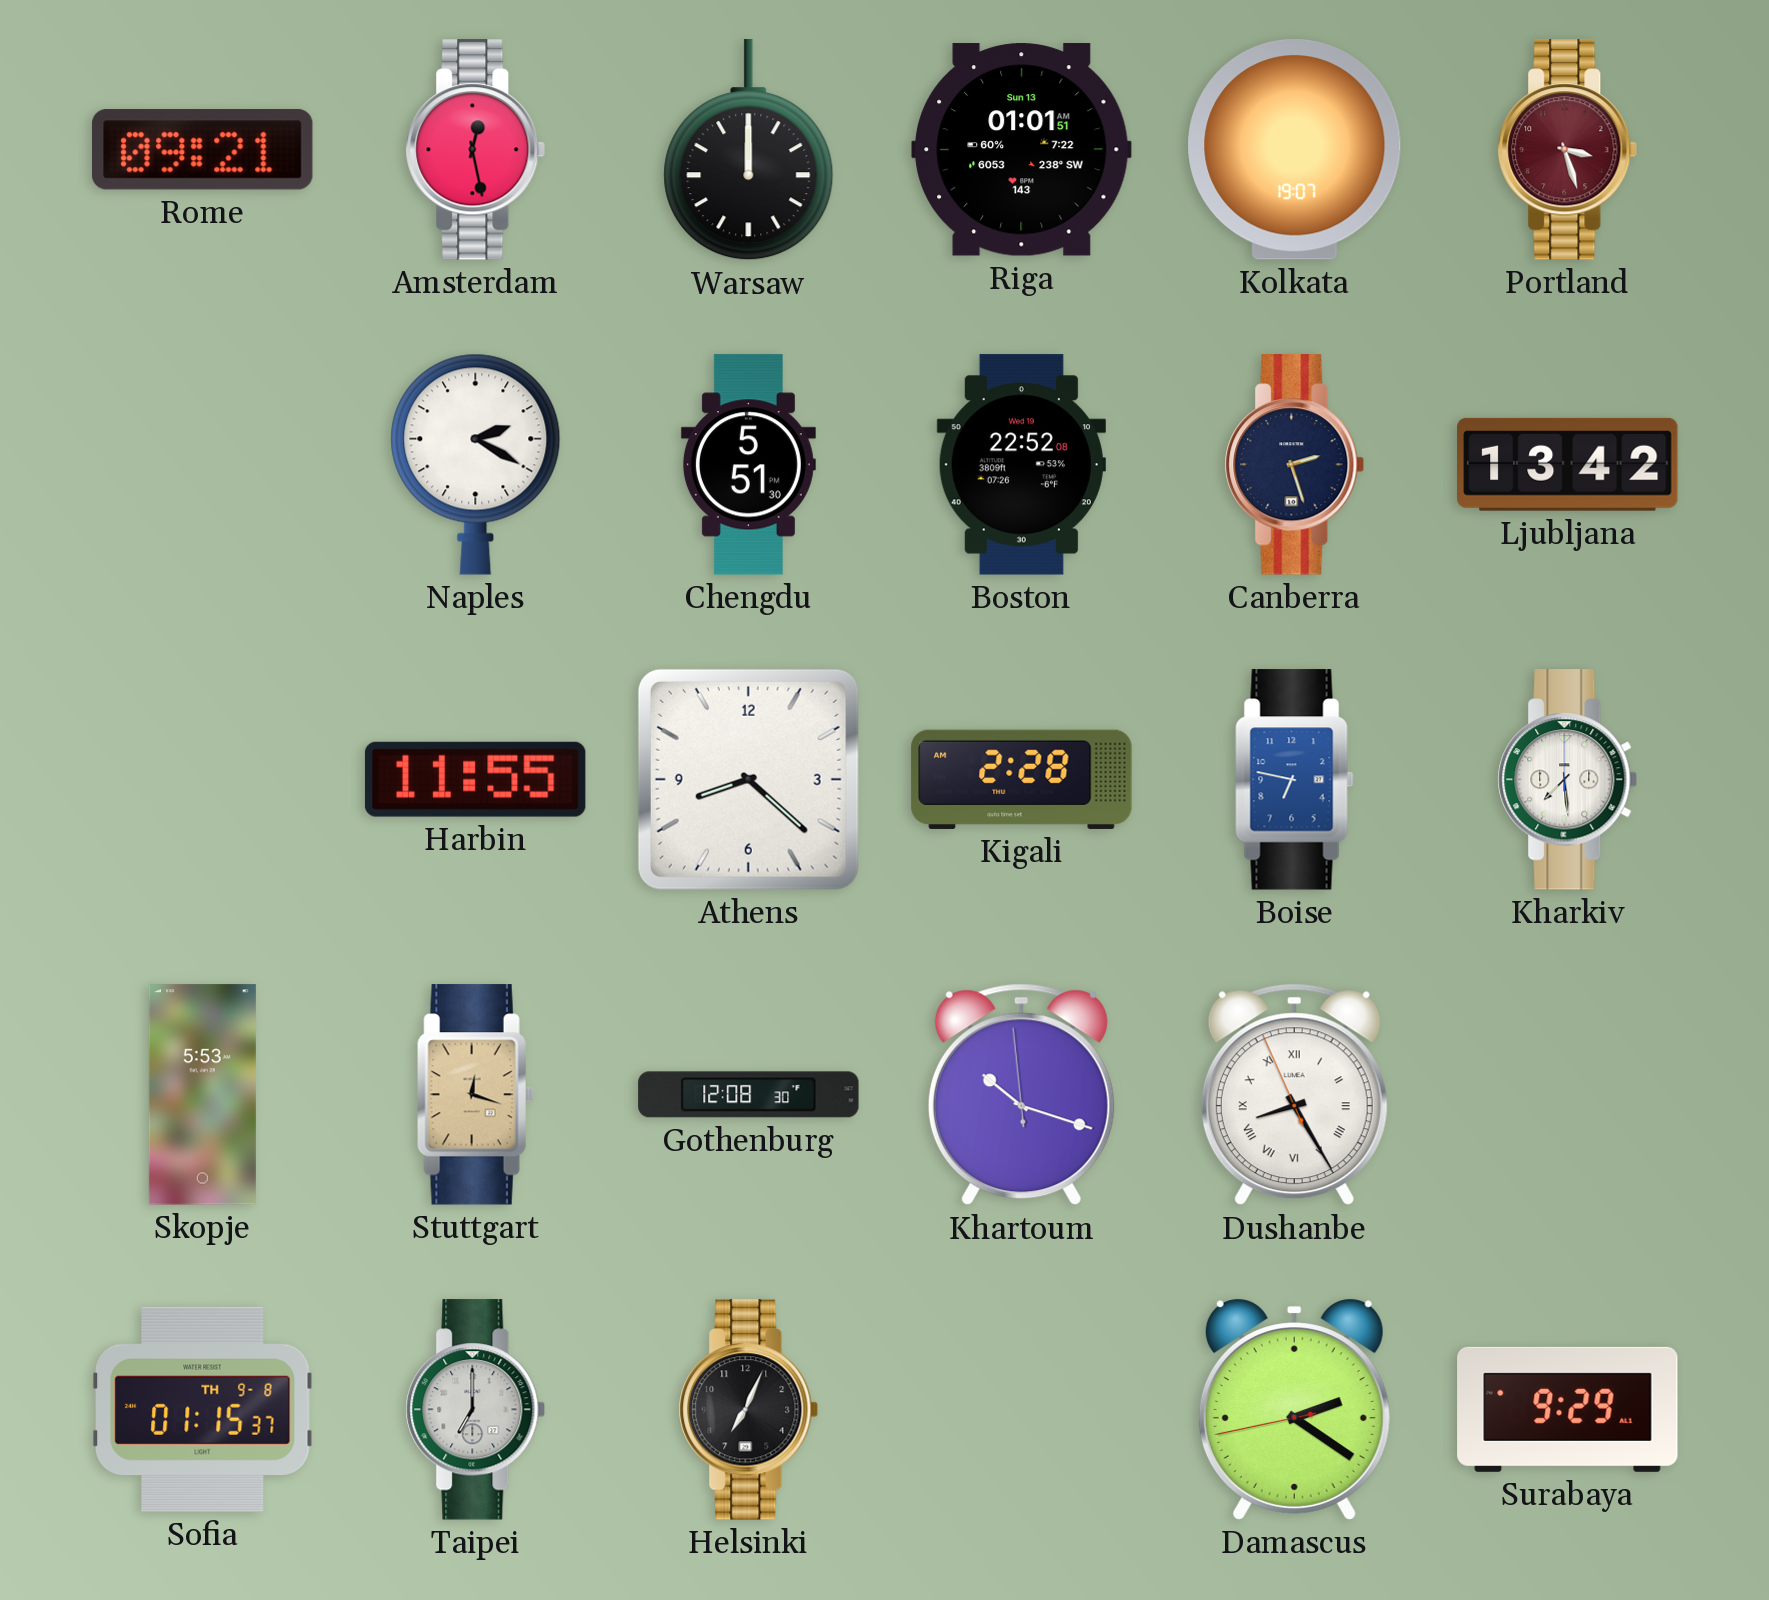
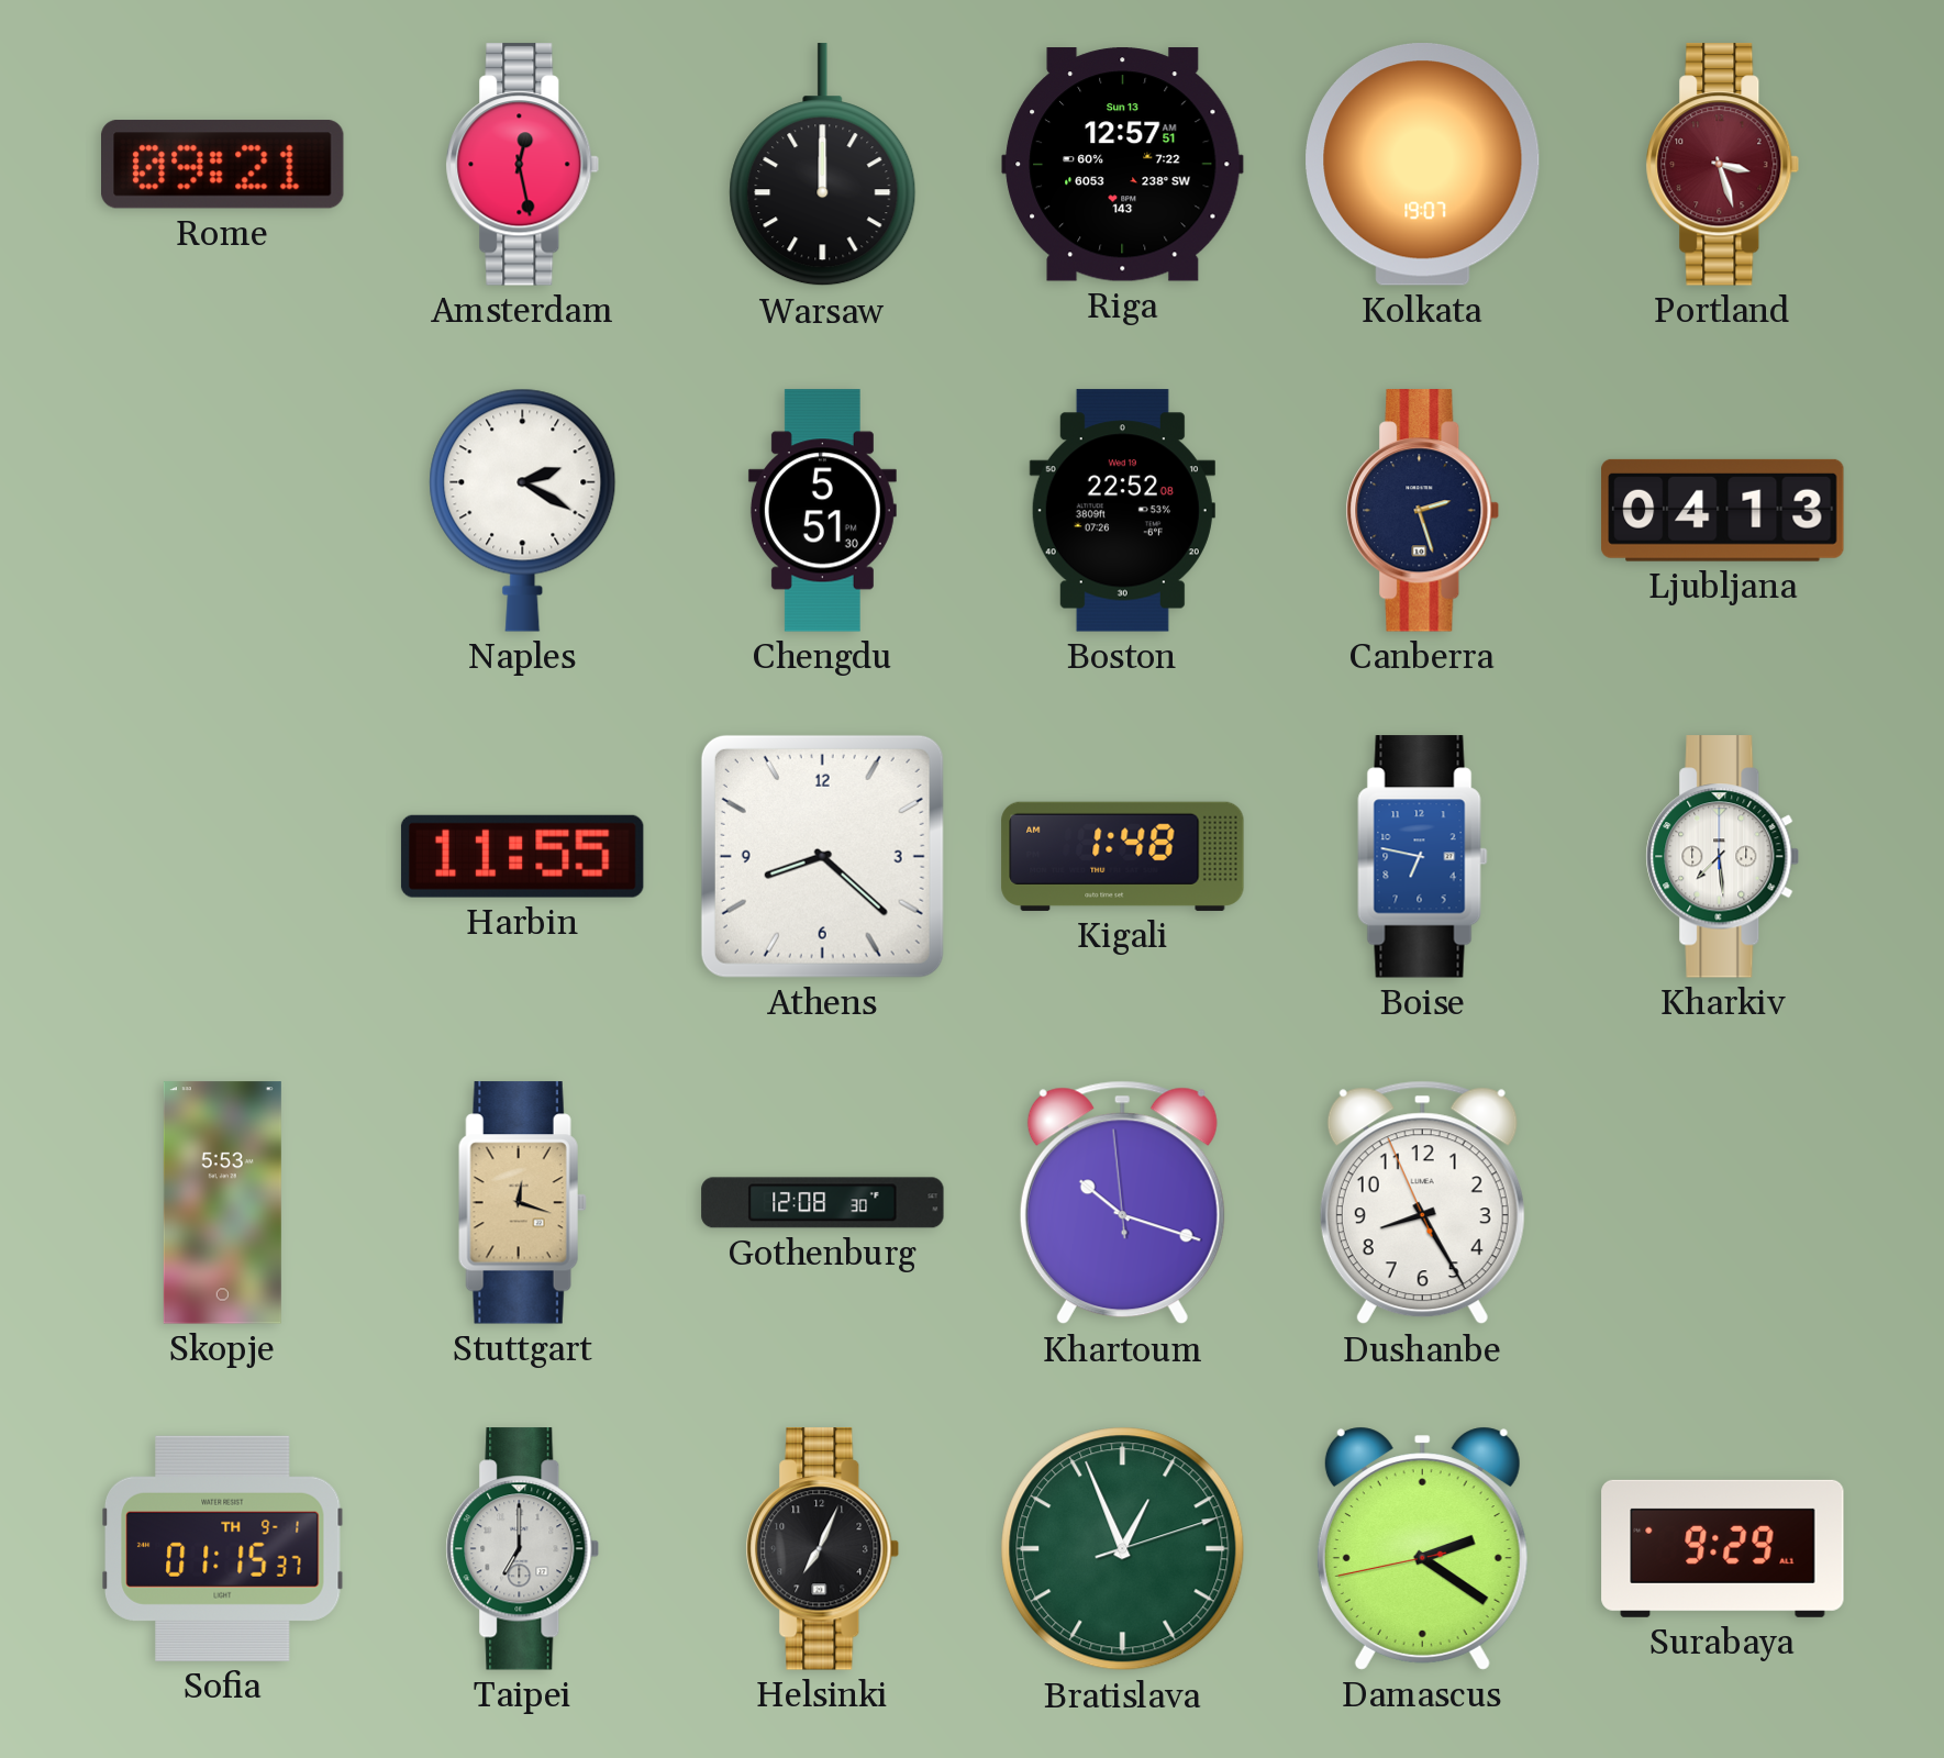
Riga: 01:01 -> 12:57 (1123, 165)
Ljubljana: 13:42 -> 04:13 (1723, 510)
Kigali: 2:28 -> 1:48 (1123, 856)
Dushanbe numerals: Roman -> Arabic (1422, 1203)
Sofia date: TH 9-8 -> TH 9-1 (223, 1548)
Bratislava: none -> 12:56 (1123, 1549)
